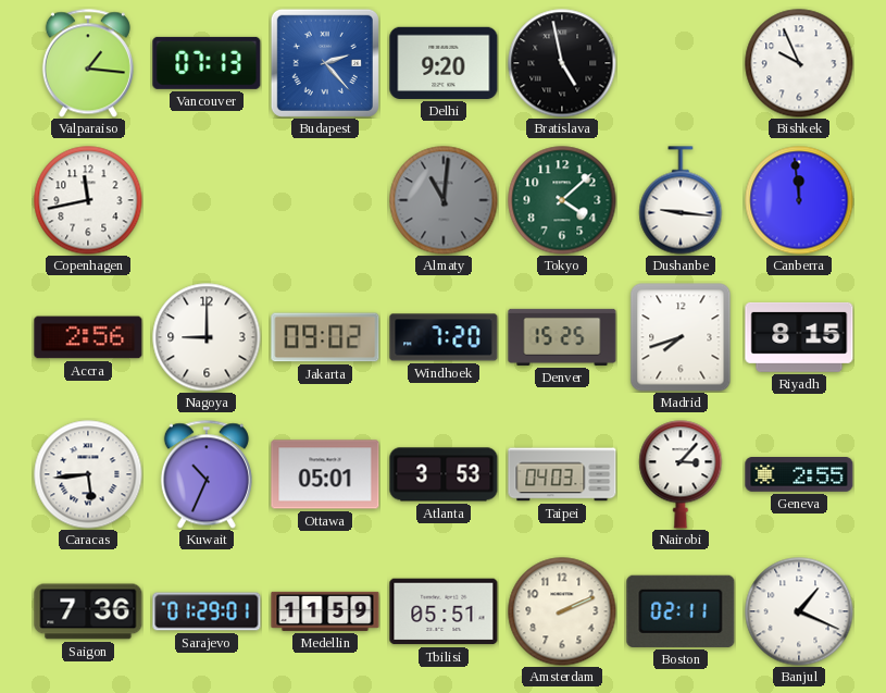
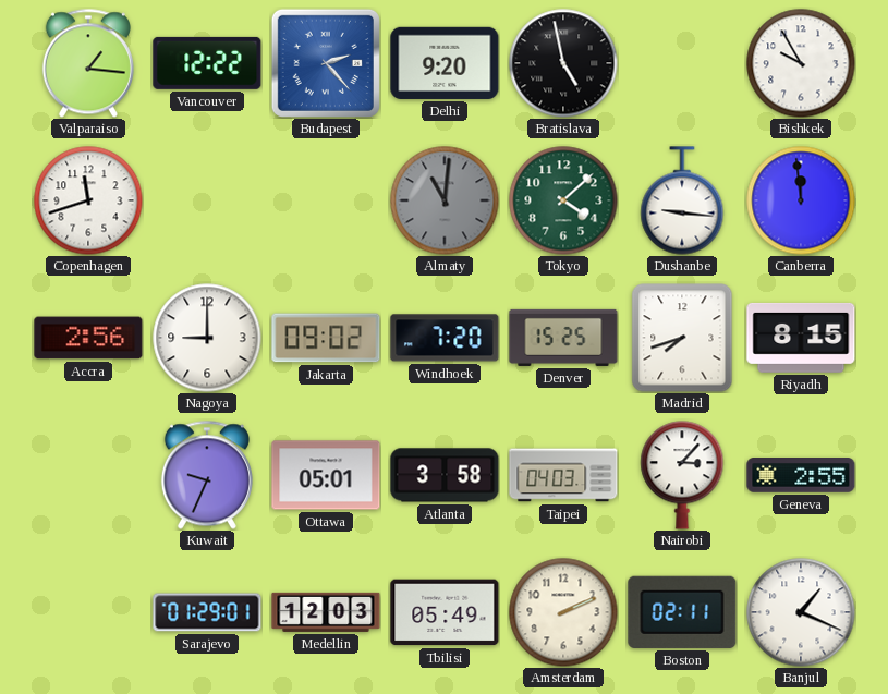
Vancouver: 07:13 -> 12:22 (207, 63)
Bishkek: 9:56 -> 9:55 (801, 63)
Copenhagen: 11:43 -> 11:42 (88, 200)
Caracas: 5:44 -> none (88, 474)
Kuwait: 10:34 -> 9:34 (207, 475)
Atlanta: 3:53 -> 3:58 (445, 475)
Saigon: 7:36 -> none (88, 611)
Medellin: 11:59 -> 12:03 (326, 612)
Tbilisi: 05:51 -> 05:49 (445, 612)
